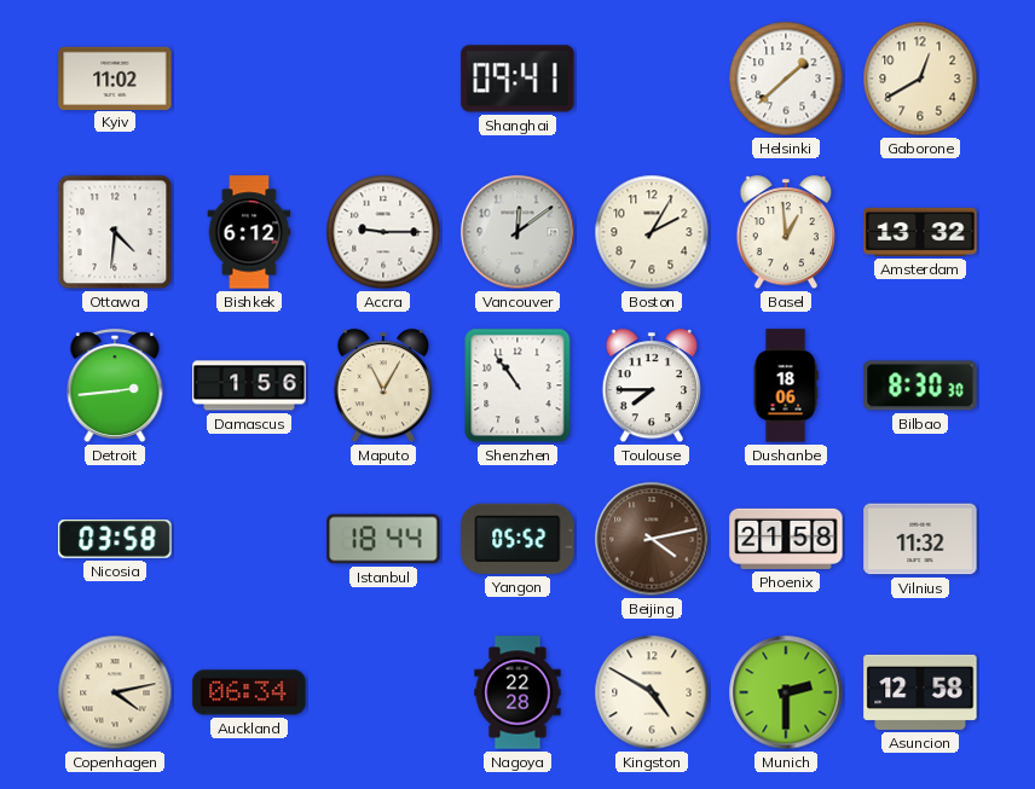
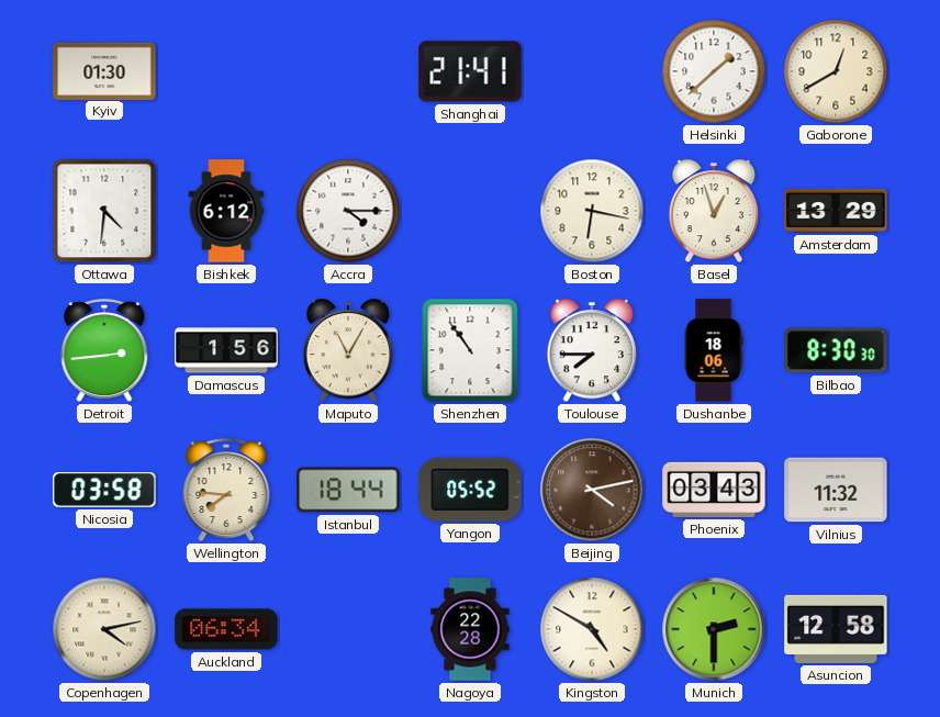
Kyiv: 11:02 -> 01:30 (104, 70)
Shanghai: 09:41 -> 21:41 (470, 71)
Accra: 9:15 -> 4:15 (348, 211)
Vancouver: 12:09 -> none (517, 232)
Boston: 2:05 -> 6:17 (592, 211)
Basel: 12:59 -> 12:57 (713, 212)
Amsterdam: 13:32 -> 13:29 (836, 211)
Wellington: none -> 7:46 (226, 491)
Phoenix: 21:58 -> 03:43 (714, 490)
